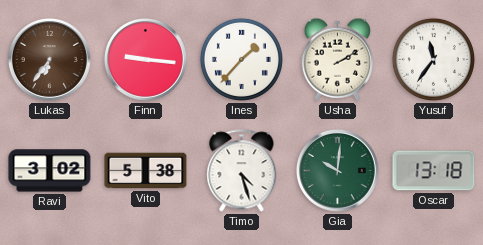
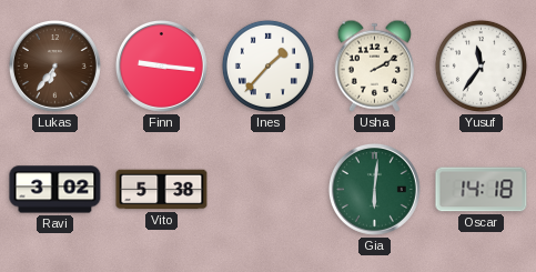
Timo: 4:27 -> none (242, 171)
Gia: 10:01 -> 6:01 (374, 189)
Oscar: 13:18 -> 14:18 (482, 190)
